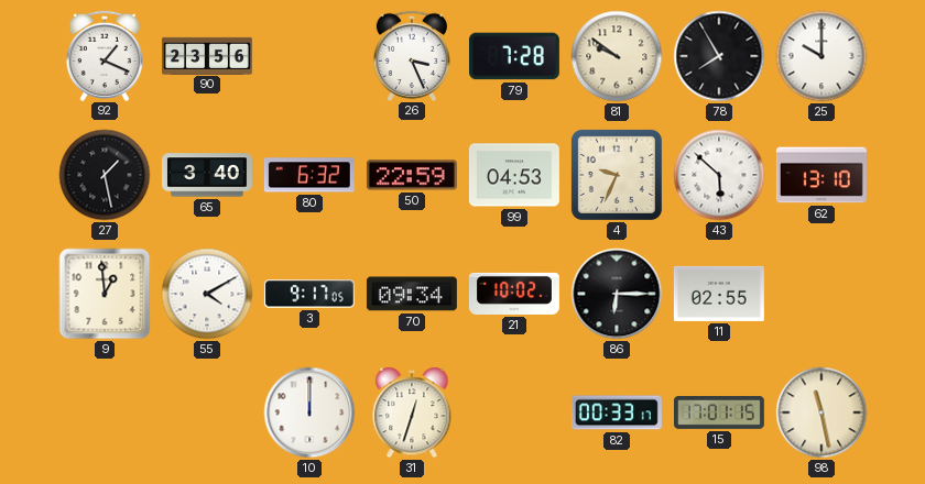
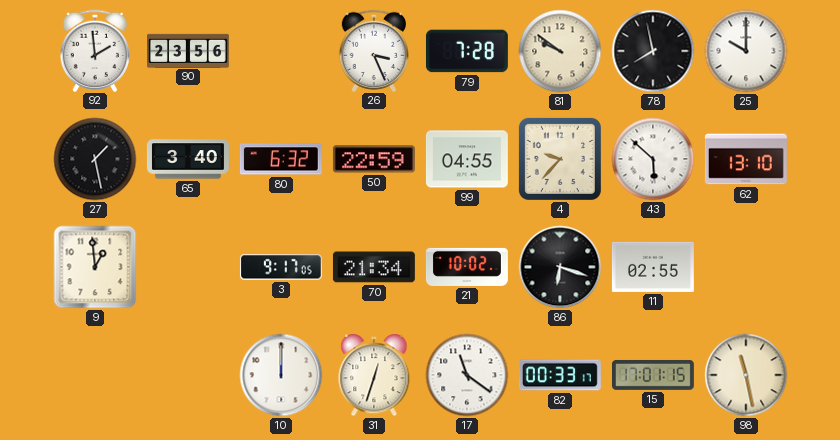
92: 1:19 -> 1:59 (94, 50)
78: 7:55 -> 7:58 (653, 51)
99: 04:53 -> 04:55 (467, 159)
4: 9:34 -> 9:37 (560, 159)
55: 4:10 -> none (207, 294)
70: 09:34 -> 21:34 (374, 267)
86: 6:15 -> 6:18 (560, 267)
17: none -> 11:21 (467, 375)
